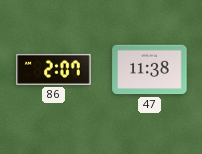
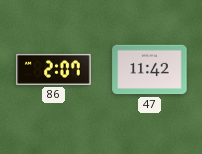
47: 11:38 -> 11:42 (150, 70)
